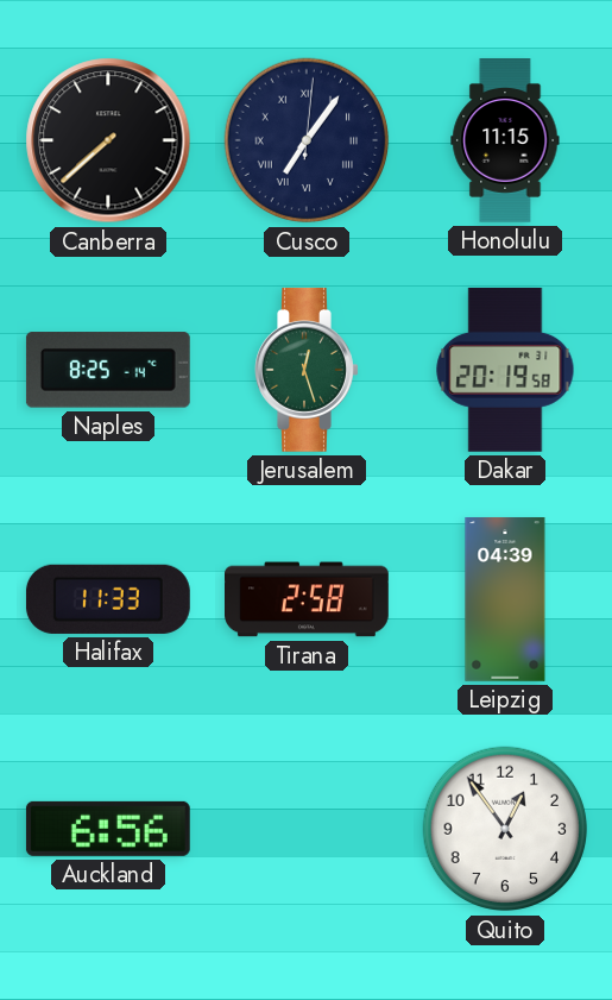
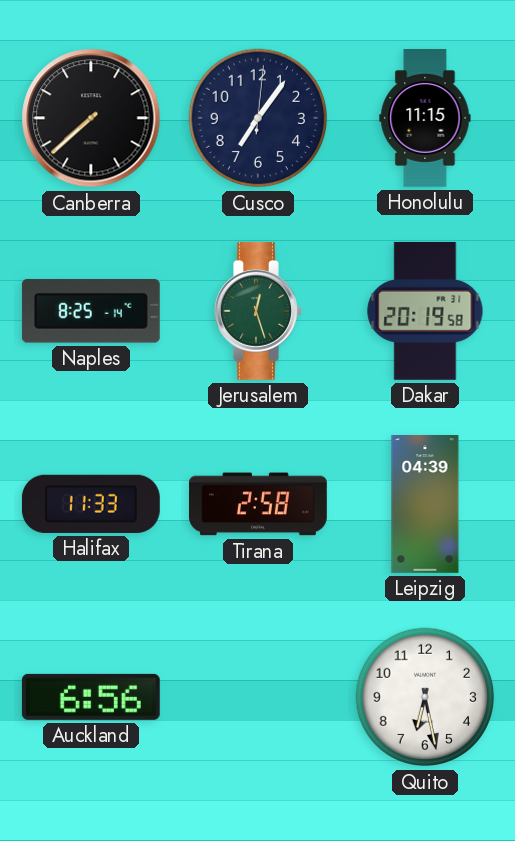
Cusco numerals: Roman -> Arabic (258, 118)
Quito: 12:54 -> 6:28 (425, 697)
